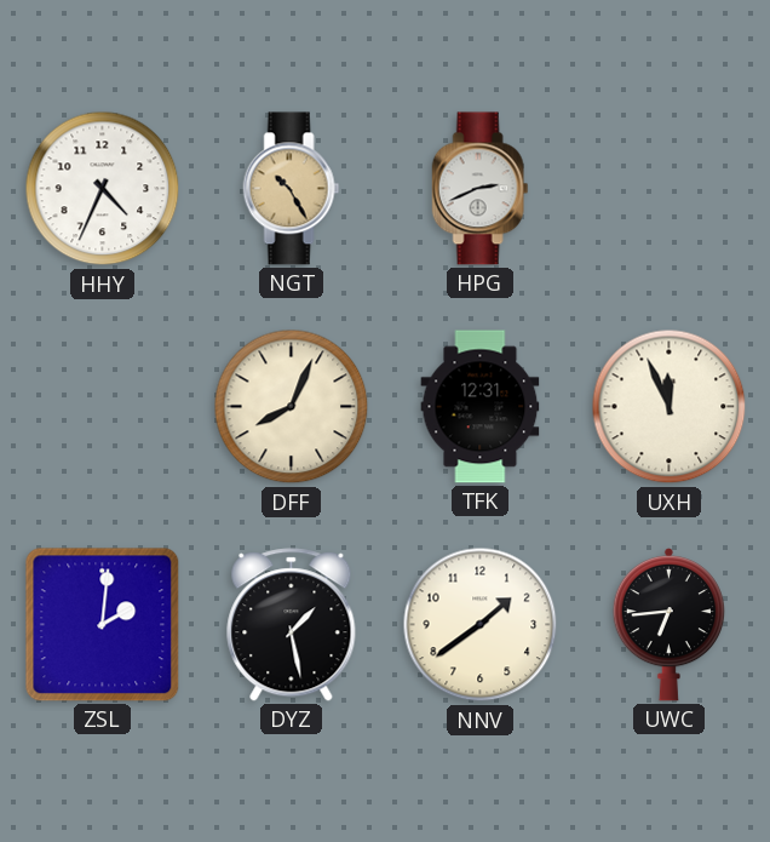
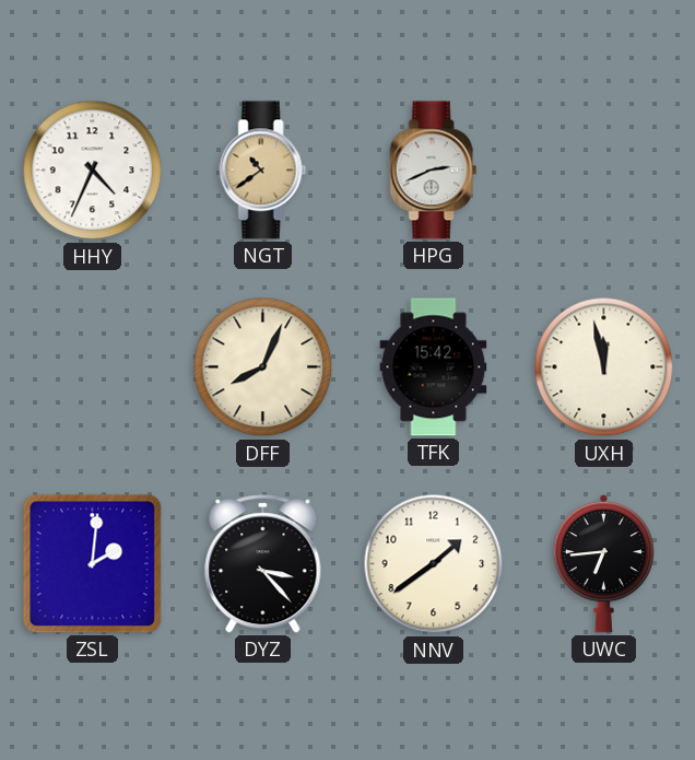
NGT: 10:25 -> 10:39 (263, 171)
TFK: 12:31 -> 15:42 (434, 367)
UXH: 11:56 -> 11:58 (604, 367)
DYZ: 1:28 -> 3:23 (263, 564)
